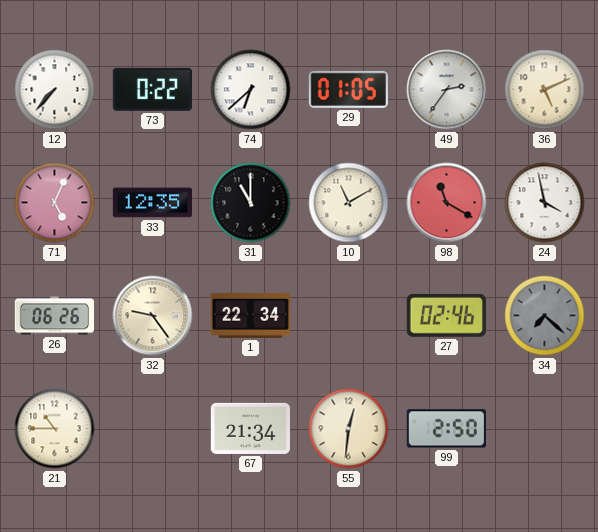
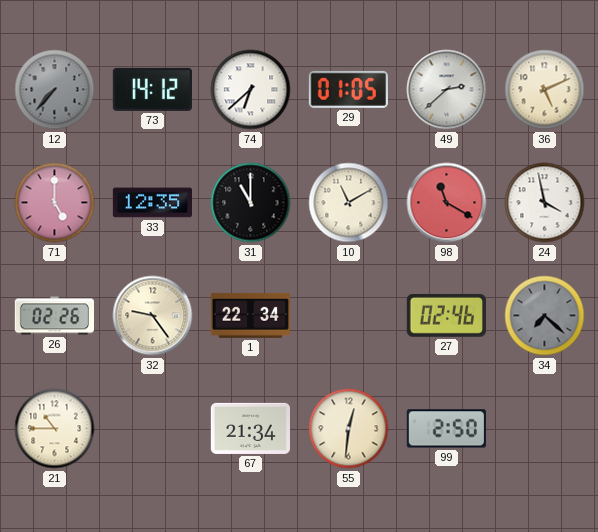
12 dial: white -> grey (55, 90)
73: 0:22 -> 14:12 (152, 89)
49: 2:36 -> 2:38 (447, 90)
71: 5:04 -> 5:00 (55, 203)
26: 06:26 -> 02:26 (54, 316)
